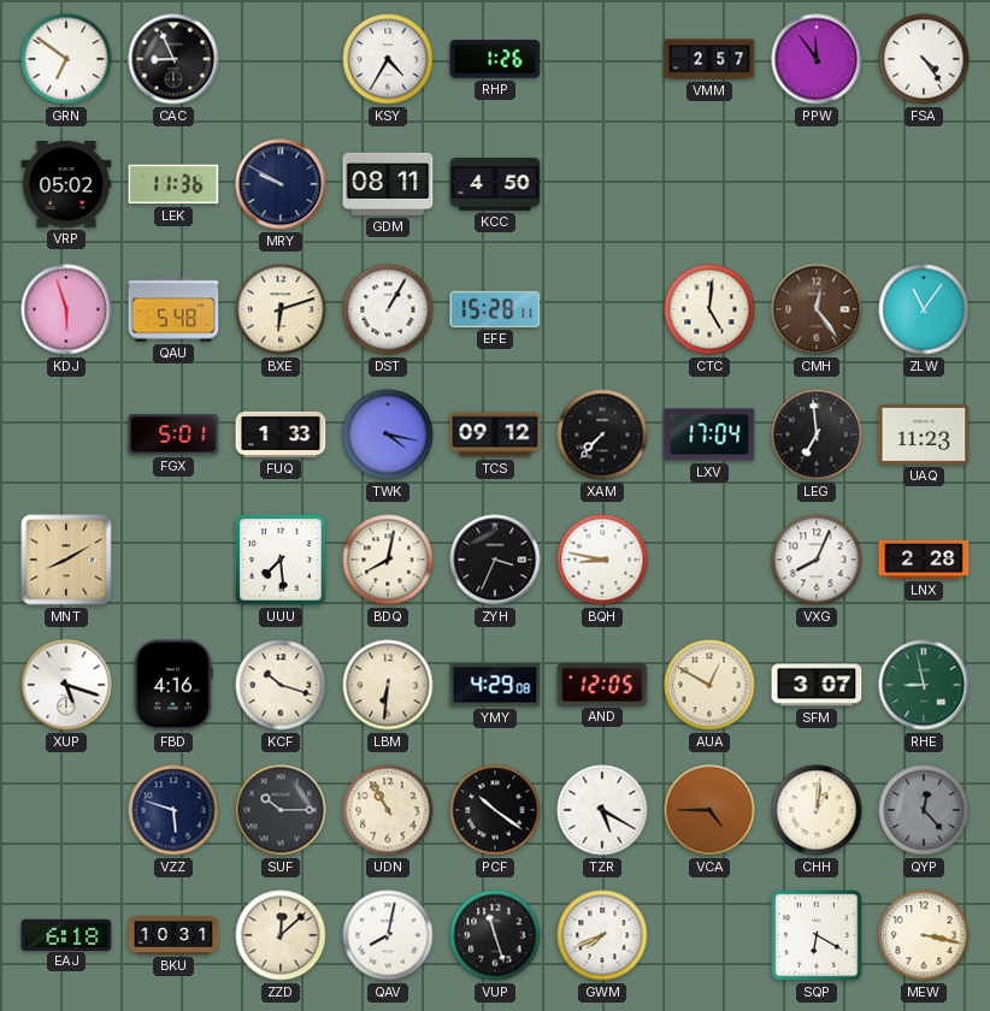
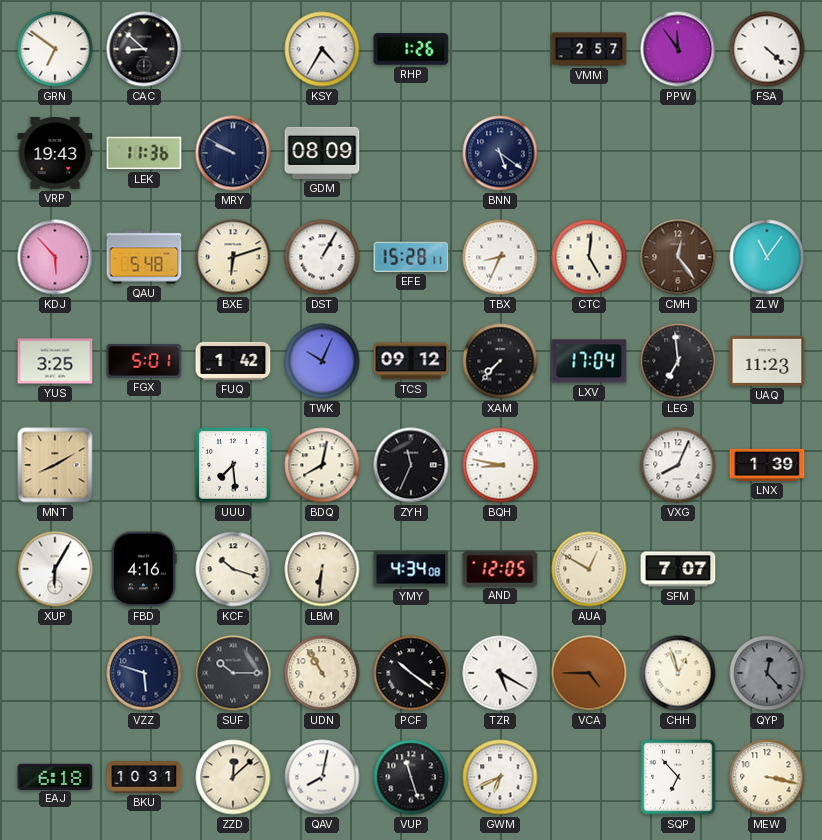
CAC: 8:56 -> 8:52 (144, 49)
FSA: 4:24 -> 4:22 (767, 49)
VRP: 05:02 -> 19:43 (55, 153)
GDM: 08:11 -> 08:09 (322, 153)
KCC: 4:50 -> none (495, 185)
BNN: none -> 5:21 (500, 153)
KDJ: 5:57 -> 5:53 (55, 257)
TBX: none -> 8:34 (500, 257)
YUS: none -> 3:25 (55, 361)
FUQ: 1:33 -> 1:42 (233, 361)
TWK: 4:17 -> 10:04 (322, 361)
ZYH: 3:34 -> 11:34 (411, 465)
LNX: 2:28 -> 1:39 (767, 465)
XUP: 5:18 -> 6:05 (55, 569)
YMY: 4:29 -> 4:34 (411, 569)
SFM: 3:07 -> 7:07 (678, 569)
RHE: 8:58 -> none (924, 685)
CHH: 1:01 -> 12:57 (678, 673)
GWM: 7:41 -> 6:41 (500, 777)
SQP: 6:20 -> 6:53 (678, 777)
